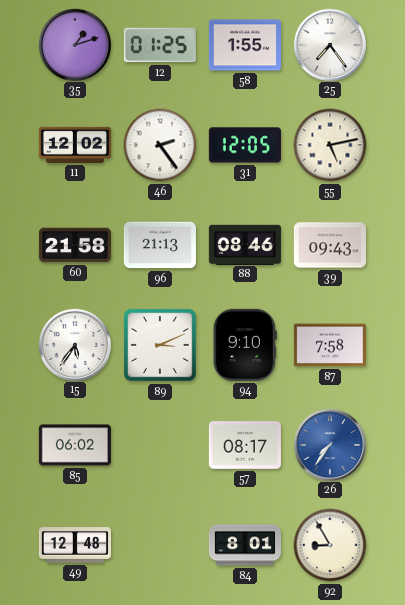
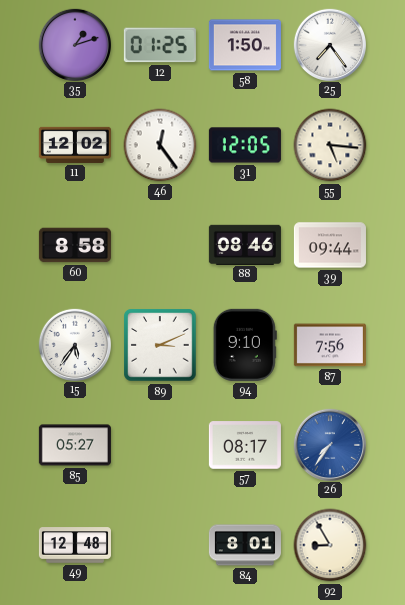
58: 1:55 -> 1:50 (245, 45)
46: 2:24 -> 12:24 (160, 145)
55: 5:13 -> 5:16 (330, 145)
60: 21:58 -> 8:58 (75, 245)
96: 21:13 -> none (160, 245)
39: 09:43 -> 09:44 (330, 245)
87: 7:58 -> 7:56 (330, 345)
85: 06:02 -> 05:27 (75, 445)
